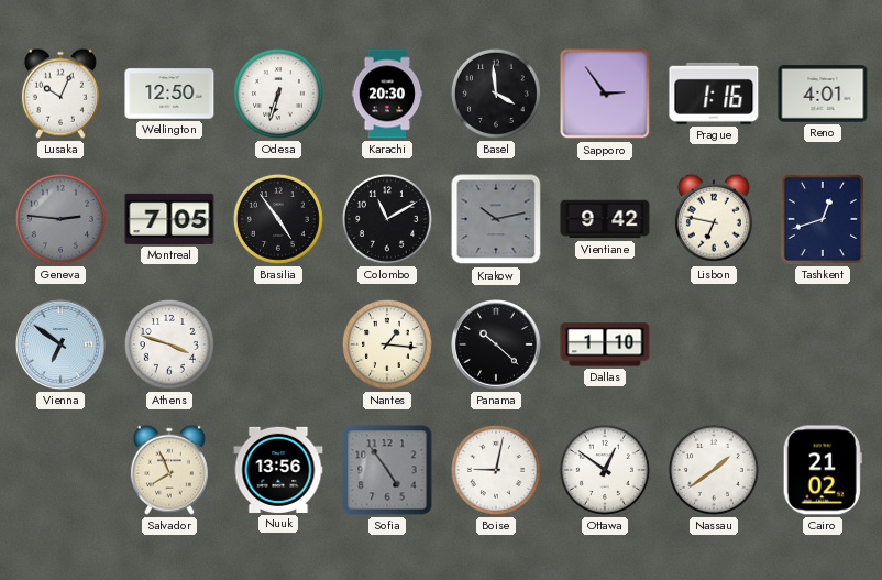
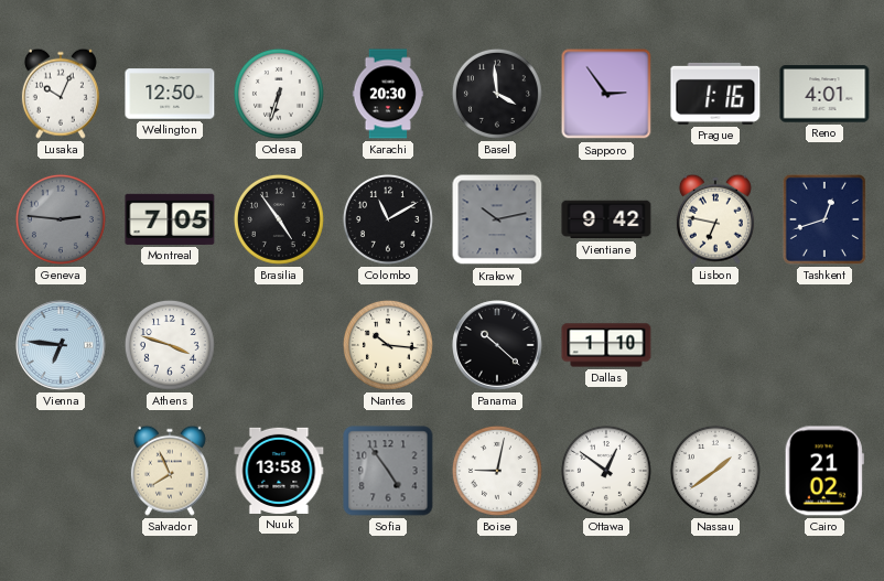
Vienna: 6:51 -> 6:46 (61, 345)
Nantes: 1:16 -> 10:16 (388, 345)
Nuuk: 13:56 -> 13:58 (279, 471)
